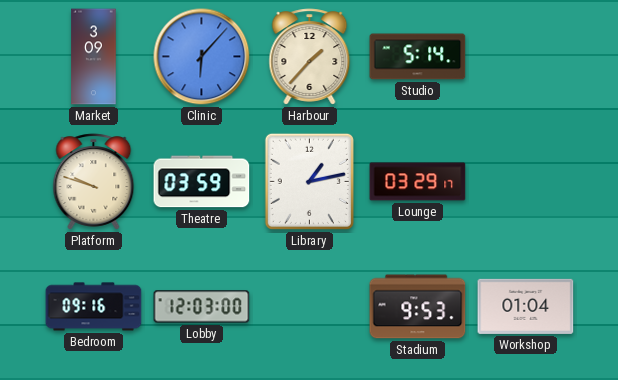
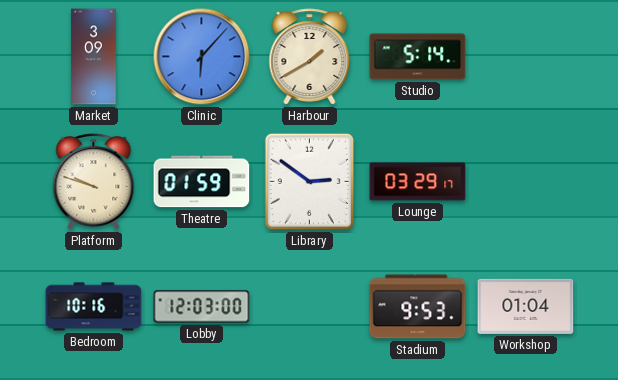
Harbour: 1:37 -> 1:40 (310, 57)
Theatre: 03:59 -> 01:59 (202, 182)
Library: 1:13 -> 2:51 (309, 181)
Bedroom: 09:16 -> 10:16 (94, 307)
